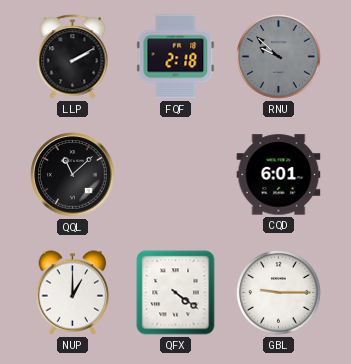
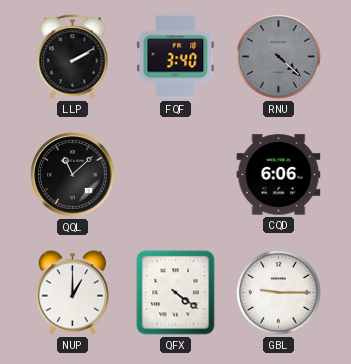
FQF: 2:18 -> 3:40 (176, 57)
RNU: 9:52 -> 4:22 (279, 57)
CQD: 6:01 -> 6:06 (279, 175)
